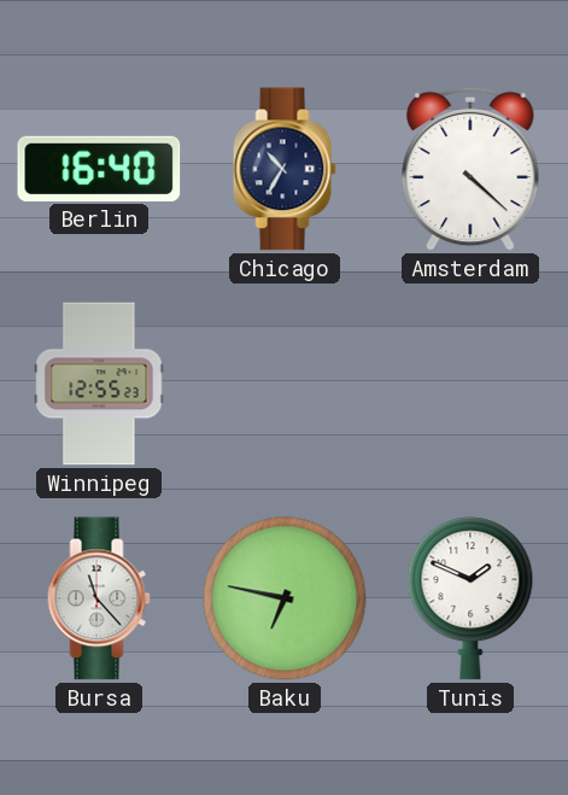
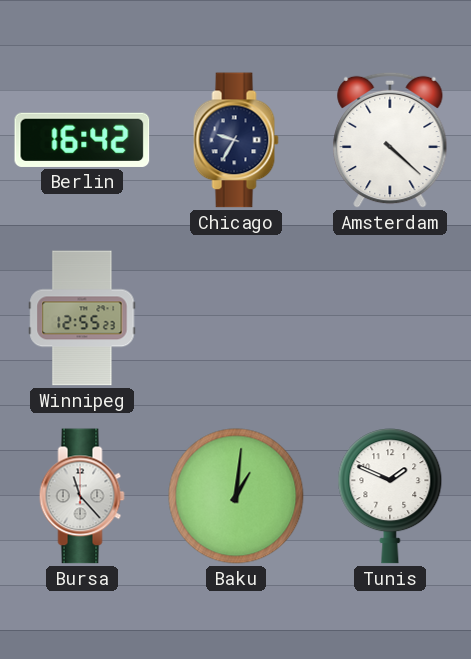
Berlin: 16:40 -> 16:42 (82, 140)
Chicago: 10:35 -> 9:35 (236, 140)
Baku: 6:47 -> 1:01 (236, 496)
